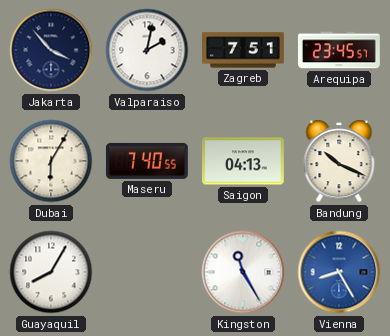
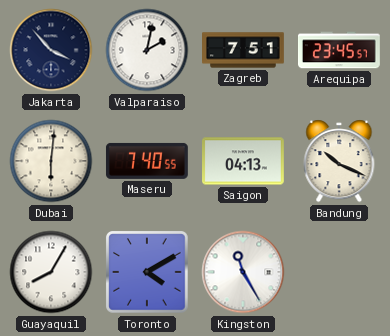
Dubai: 6:05 -> 6:01 (51, 161)
Toronto: none -> 4:10 (148, 273)
Vienna: 8:25 -> none (339, 272)
